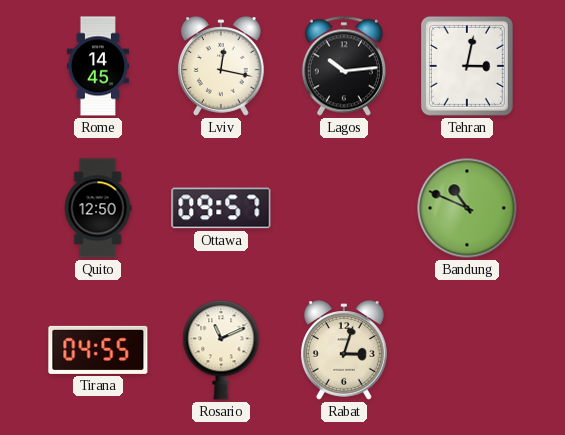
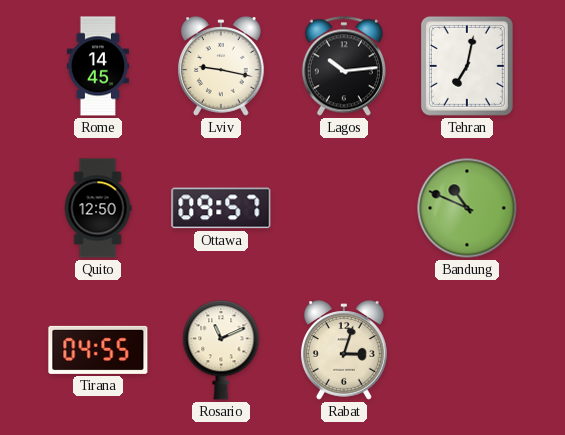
Lviv: 12:17 -> 9:17 (221, 66)
Tehran: 3:02 -> 7:02 (467, 66)
